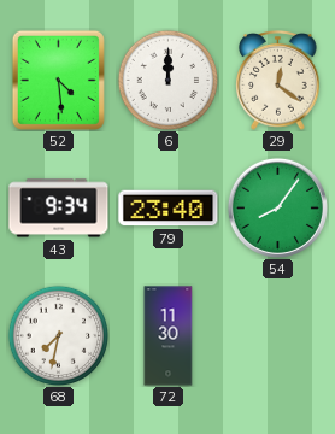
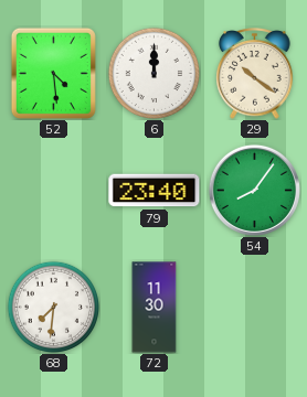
29: 12:21 -> 10:21 (255, 74)
43: 9:34 -> none (59, 209)
68: 7:32 -> 7:31 (53, 307)
